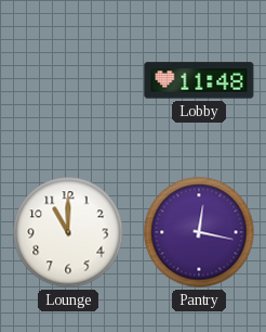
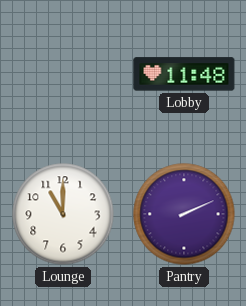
Pantry: 12:17 -> 2:11 (184, 214)
